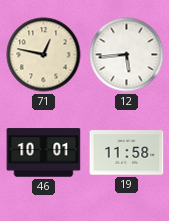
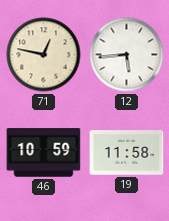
46: 10:01 -> 10:59 (44, 153)
